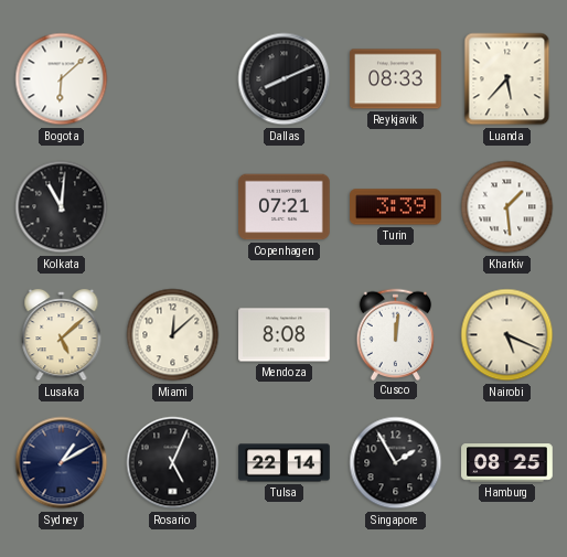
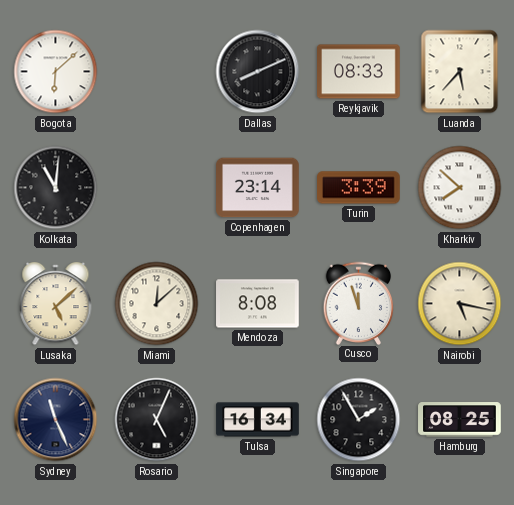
Copenhagen: 07:21 -> 23:14 (258, 188)
Kharkiv: 1:29 -> 7:52 (460, 188)
Cusco: 12:01 -> 11:57 (359, 303)
Nairobi: 5:19 -> 5:17 (460, 304)
Sydney: 1:10 -> 11:26 (56, 420)
Tulsa: 22:14 -> 16:34 (258, 420)
